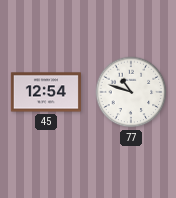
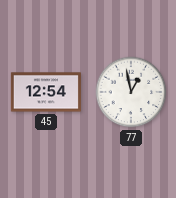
77: 10:48 -> 12:58 (131, 92)
